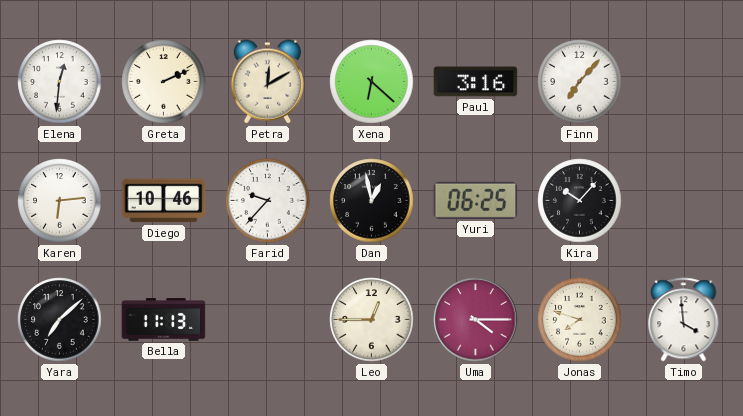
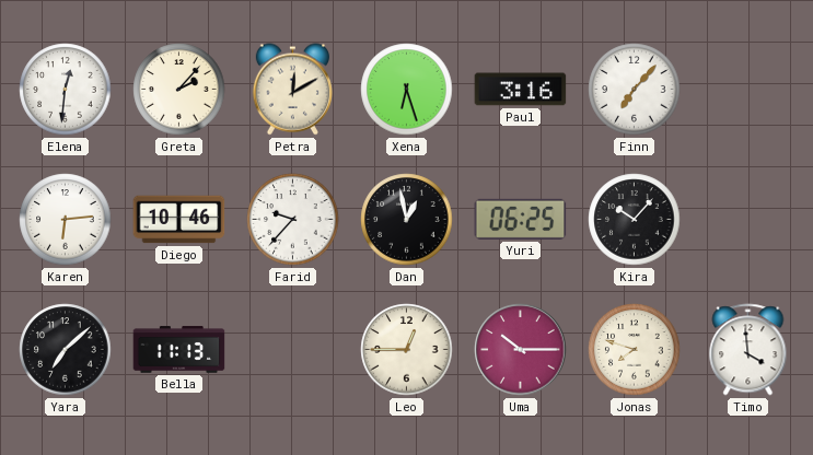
Greta: 2:11 -> 2:07 (179, 90)
Xena: 6:22 -> 6:27 (407, 90)
Uma: 4:15 -> 10:15 (521, 350)
